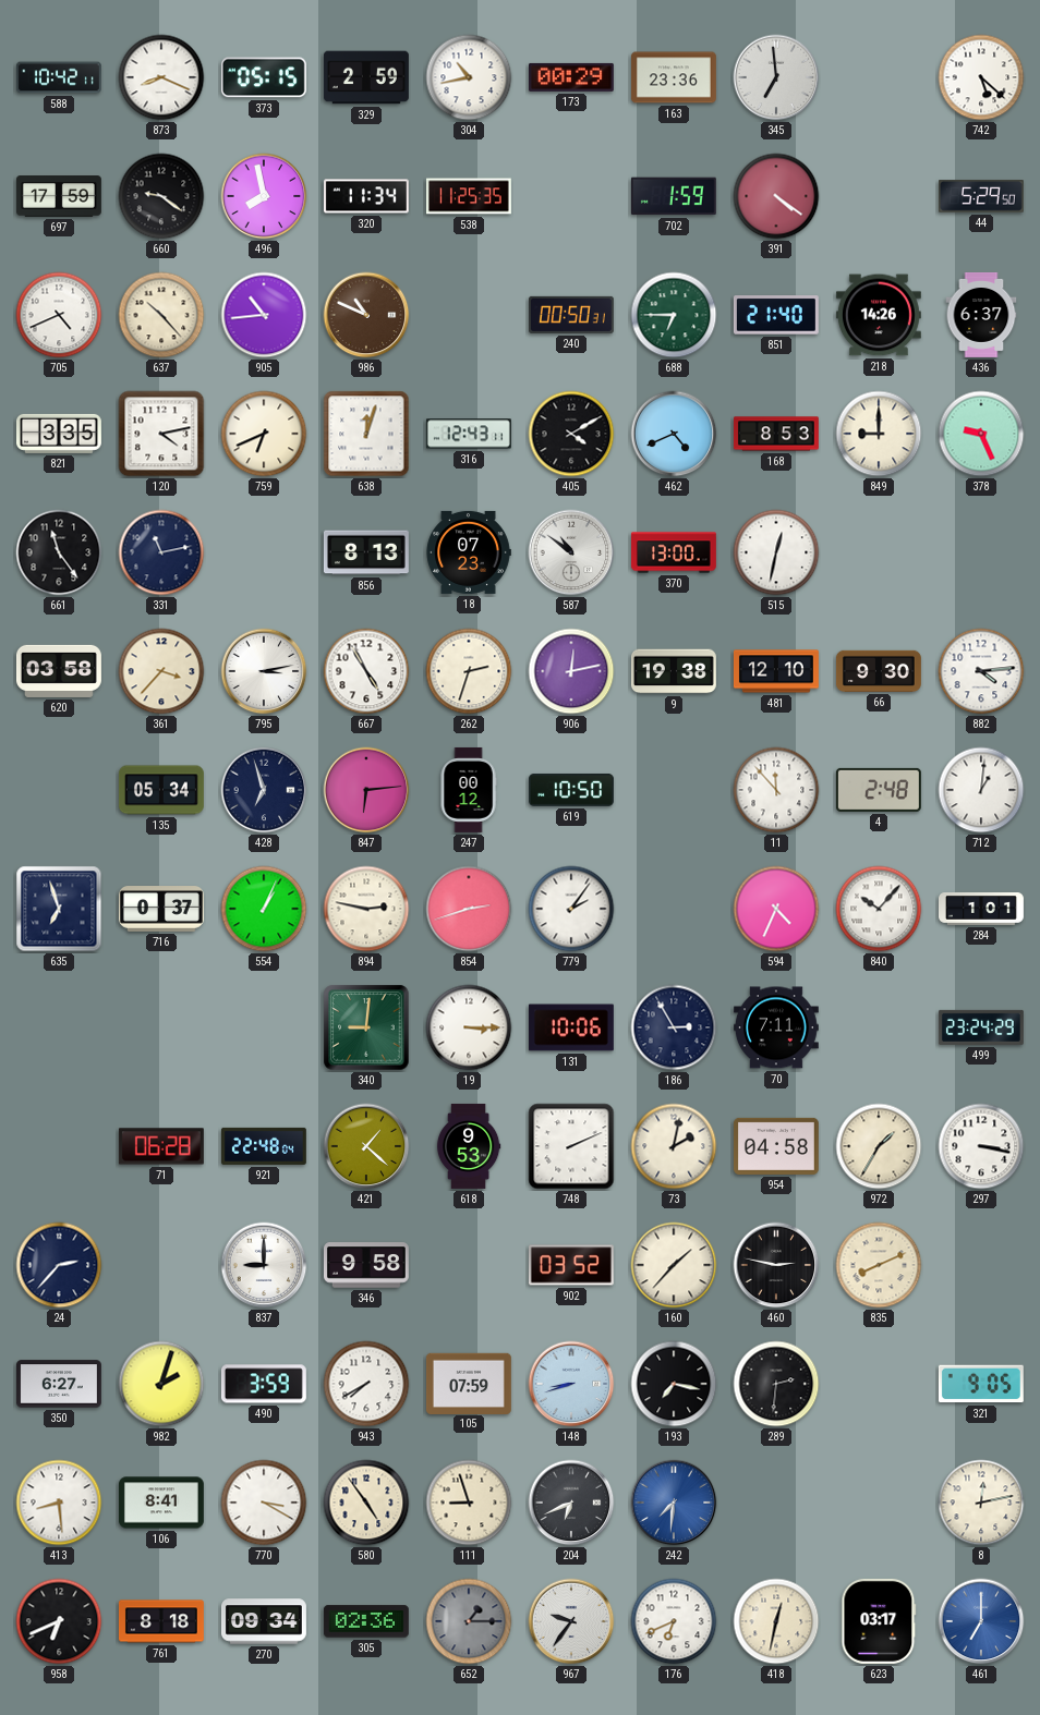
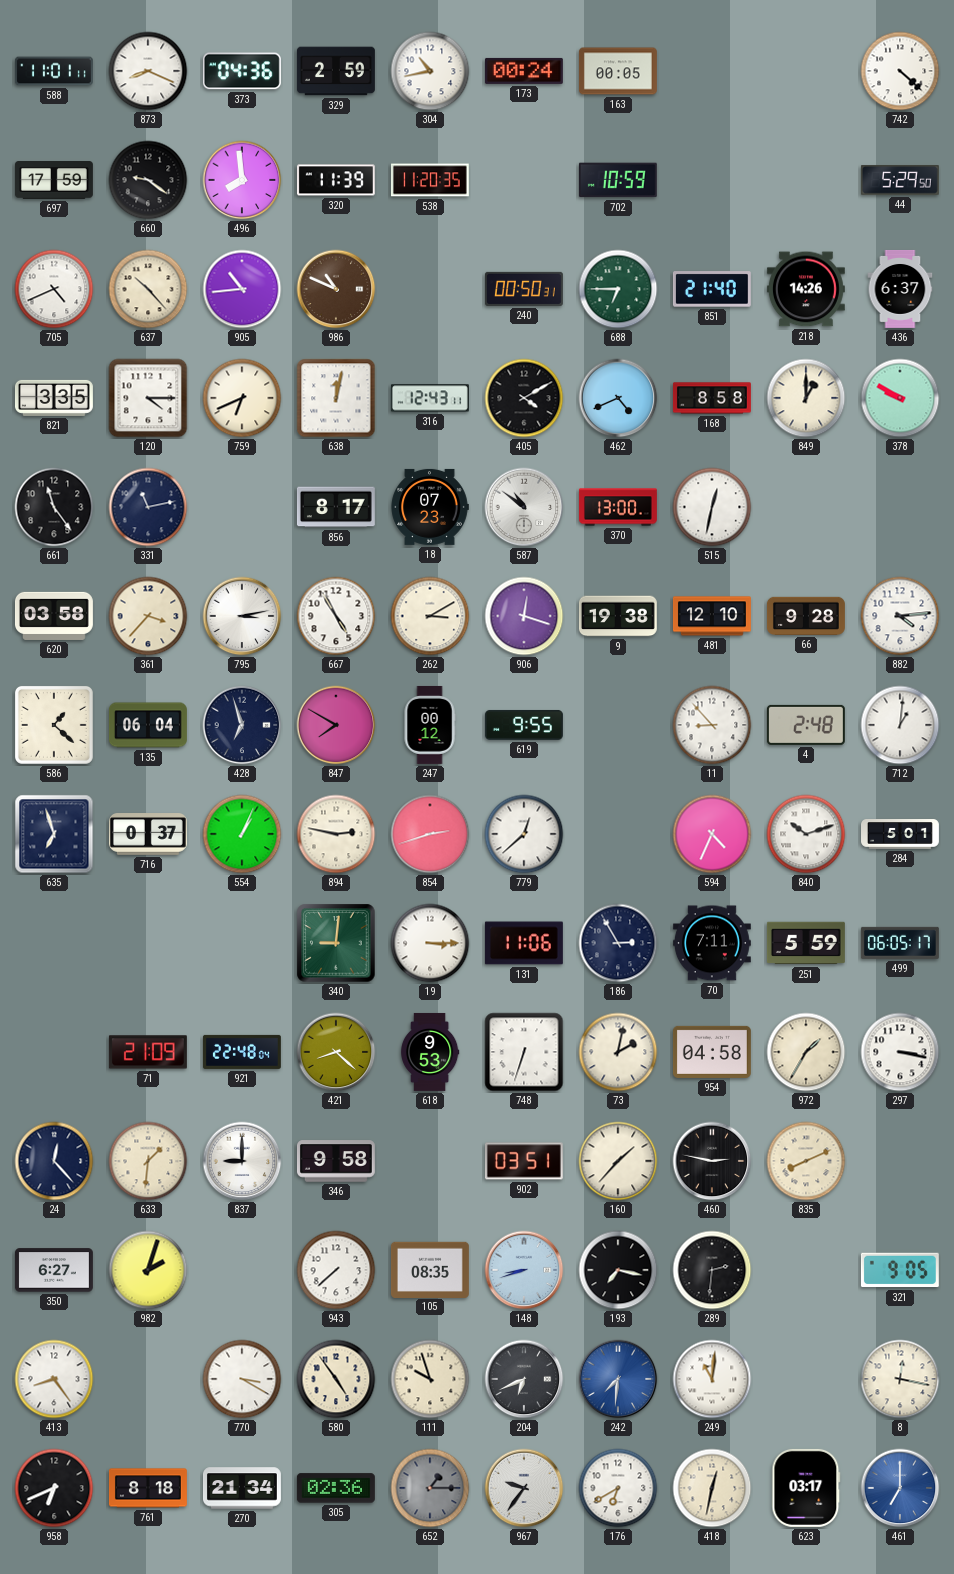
588: 10:42 -> 11:01 (54, 71)
373: 05:15 -> 04:36 (242, 71)
173: 00:29 -> 00:24 (524, 71)
163: 23:36 -> 00:05 (618, 71)
345: 6:59 -> none (776, 77)
742: 5:22 -> 4:22 (900, 71)
496: 7:58 -> 7:59 (242, 180)
320: 11:34 -> 11:39 (336, 180)
538: 11:25 -> 11:20 (430, 180)
702: 1:59 -> 10:59 (618, 180)
391: 4:21 -> none (776, 196)
120: 4:13 -> 4:15 (148, 398)
638: 12:03 -> 12:02 (336, 398)
168: 8:53 -> 8:58 (712, 398)
849: 9:00 -> 1:00 (806, 398)
378: 9:26 -> 9:50 (900, 398)
856: 8:13 -> 8:17 (336, 507)
262: 2:33 -> 3:10 (430, 616)
906: 12:13 -> 12:18 (524, 616)
66: 9:30 -> 9:28 (806, 616)
586: none -> 1:22 (54, 725)
135: 05:34 -> 06:04 (148, 725)
847: 6:14 -> 7:50 (336, 725)
619: 10:50 -> 9:55 (524, 725)
11: 11:53 -> 8:53 (712, 725)
779: 2:06 -> 12:38 (524, 834)
840: 10:07 -> 10:12 (806, 834)
284: 1:01 -> 5:01 (901, 834)
131: 10:06 -> 11:06 (524, 943)
251: none -> 5:59 (806, 943)
499: 23:24 -> 06:05 (900, 943)
71: 06:28 -> 21:09 (148, 1052)
421: 1:22 -> 8:22 (336, 1052)
748: 2:11 -> 6:33 (524, 1052)
24: 2:37 -> 12:23 (54, 1161)
633: none -> 1:31 (148, 1161)
902: 03:52 -> 03:51 (524, 1161)
490: 3:59 -> none (264, 1384)
943: 7:40 -> 7:38 (336, 1270)
105: 07:59 -> 08:35 (430, 1269)
413: 8:29 -> 8:24 (54, 1379)
106: 8:41 -> none (161, 1503)
111: 8:57 -> 9:57 (430, 1379)
249: none -> 11:01 (712, 1379)
8: 12:13 -> 12:17 (900, 1379)
270: 09:34 -> 21:34 (242, 1488)
176: 6:41 -> 6:40 (618, 1488)
